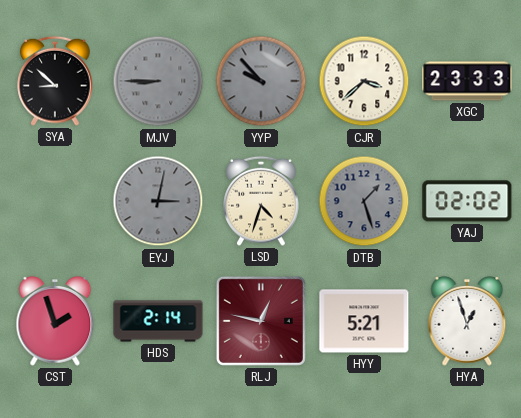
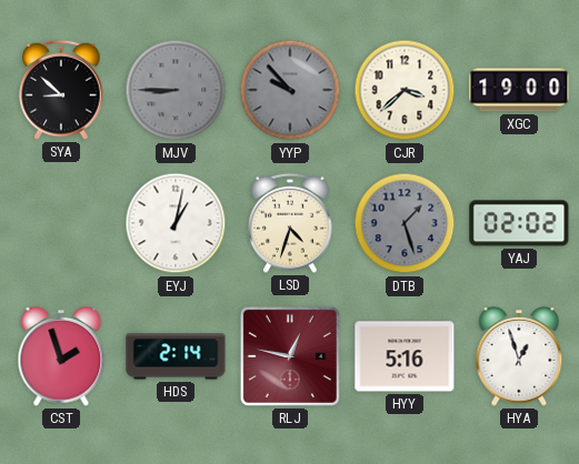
XGC: 23:33 -> 19:00 (519, 90)
EYJ: 3:02 -> 1:02 (176, 223)
EYJ dial: grey -> white (176, 223)
HYY: 5:21 -> 5:16 (405, 356)
